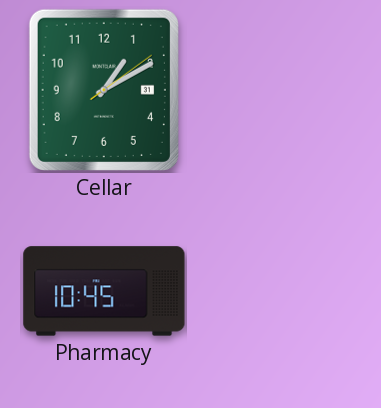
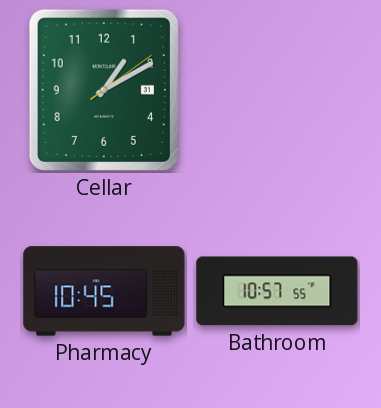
Bathroom: none -> 10:57 (277, 291)
